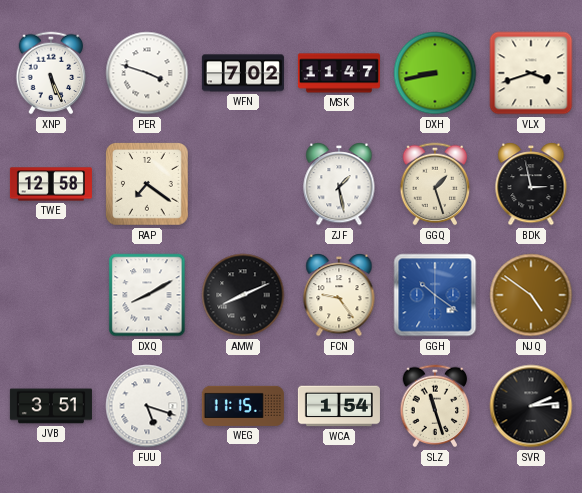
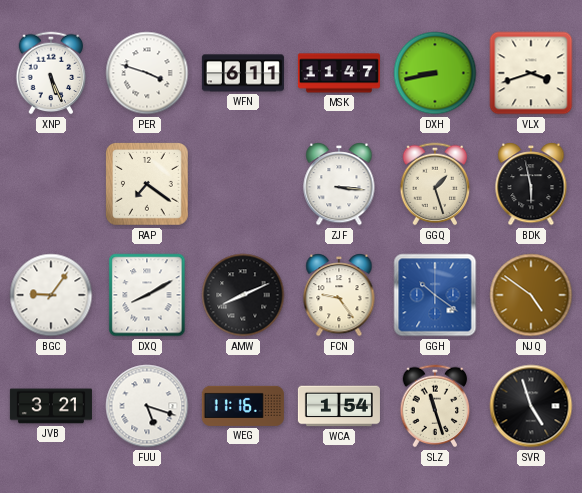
WFN: 7:02 -> 6:11 (243, 73)
TWE: 12:58 -> none (51, 184)
ZJF: 1:28 -> 3:16 (339, 185)
BDK: 2:58 -> 5:58 (531, 185)
BGC: none -> 9:06 (51, 295)
JVB: 3:51 -> 3:21 (51, 406)
WEG: 11:15 -> 11:16 (243, 406)
SVR: 2:14 -> 4:57 (531, 406)
